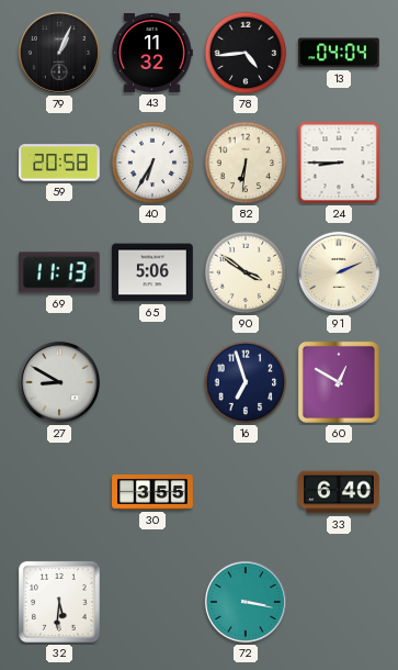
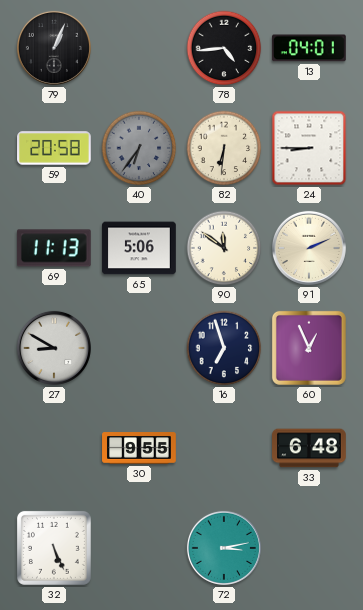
43: 11:32 -> none (152, 53)
13: 04:04 -> 04:01 (309, 48)
40: 6:35 -> 6:36 (139, 148)
40 dial: white -> grey (139, 148)
90: 3:51 -> 11:51 (224, 248)
60: 12:50 -> 12:56 (309, 348)
30: 3:55 -> 9:55 (139, 448)
33: 6:40 -> 6:48 (309, 448)
32: 5:31 -> 5:26 (54, 548)
72: 3:17 -> 3:13 (224, 548)
